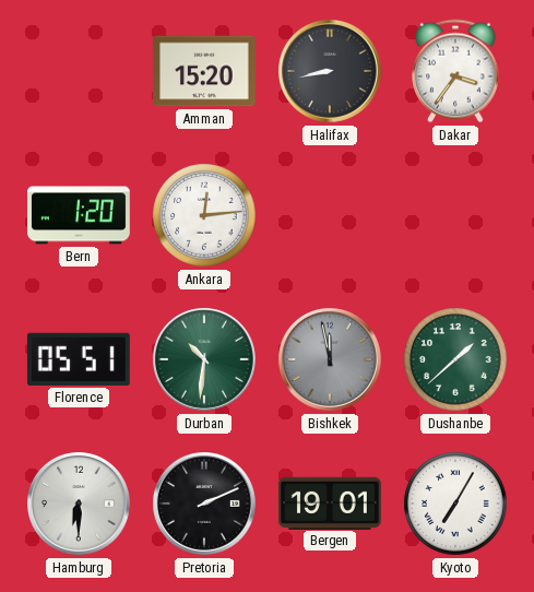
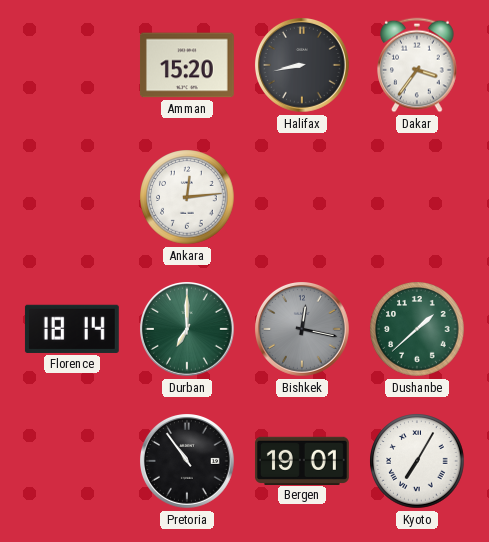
Bern: 1:20 -> none (79, 215)
Florence: 05:51 -> 18:14 (72, 329)
Durban: 10:31 -> 7:00 (188, 330)
Bishkek: 11:58 -> 12:17 (303, 330)
Hamburg: 6:30 -> none (80, 505)
Pretoria: 2:11 -> 10:54 (188, 462)
